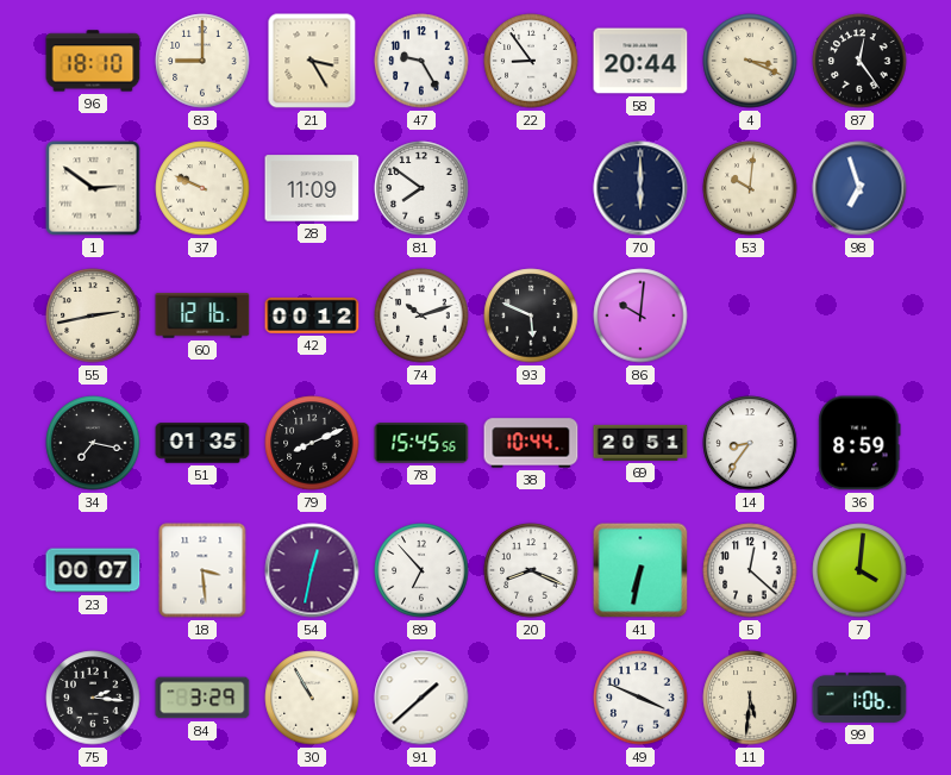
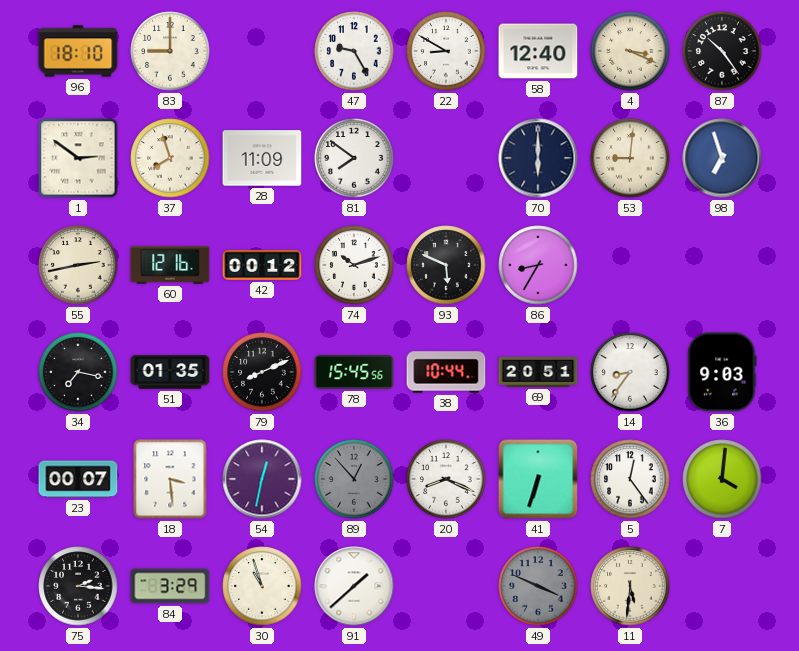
21: 3:25 -> none (312, 61)
22: 8:54 -> 8:50 (446, 51)
58: 20:44 -> 12:40 (538, 51)
87: 12:24 -> 10:24 (722, 51)
37: 9:49 -> 7:57 (170, 158)
53: 10:01 -> 9:01 (630, 158)
86: 10:01 -> 8:35 (538, 265)
36: 8:59 -> 9:03 (722, 372)
89: 6:53 -> 12:53 (354, 479)
89 dial: white -> grey (354, 479)
41: 6:32 -> 6:33 (538, 479)
5: 12:22 -> 12:24 (630, 479)
30: 10:55 -> 10:57 (262, 586)
49 dial: white -> grey (538, 586)
99: 1:06 -> none (859, 698)
